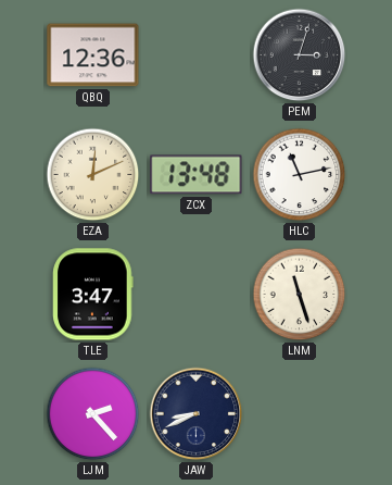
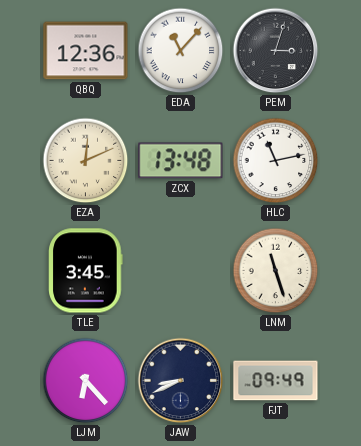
EDA: none -> 11:07 (181, 51)
TLE: 3:47 -> 3:45 (86, 271)
LJM: 2:23 -> 6:23 (86, 381)
FJT: none -> 09:49 (276, 381)
